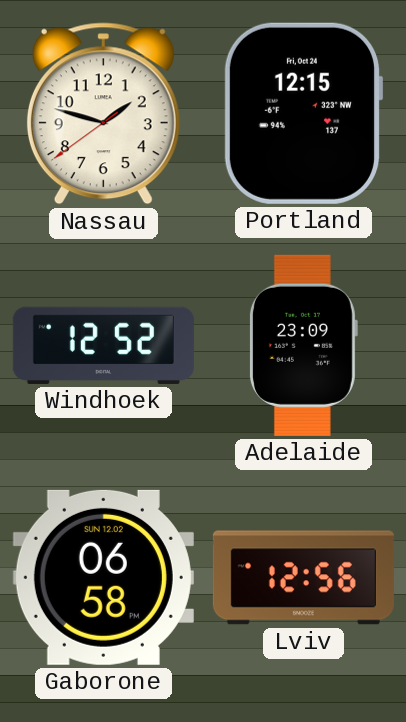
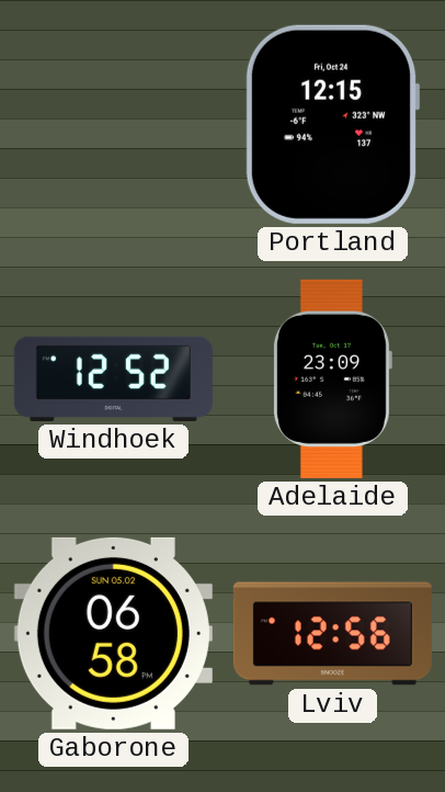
Nassau: 1:47 -> none (103, 114)
Gaborone date: SUN 12.02 -> SUN 05.02 (113, 633)
